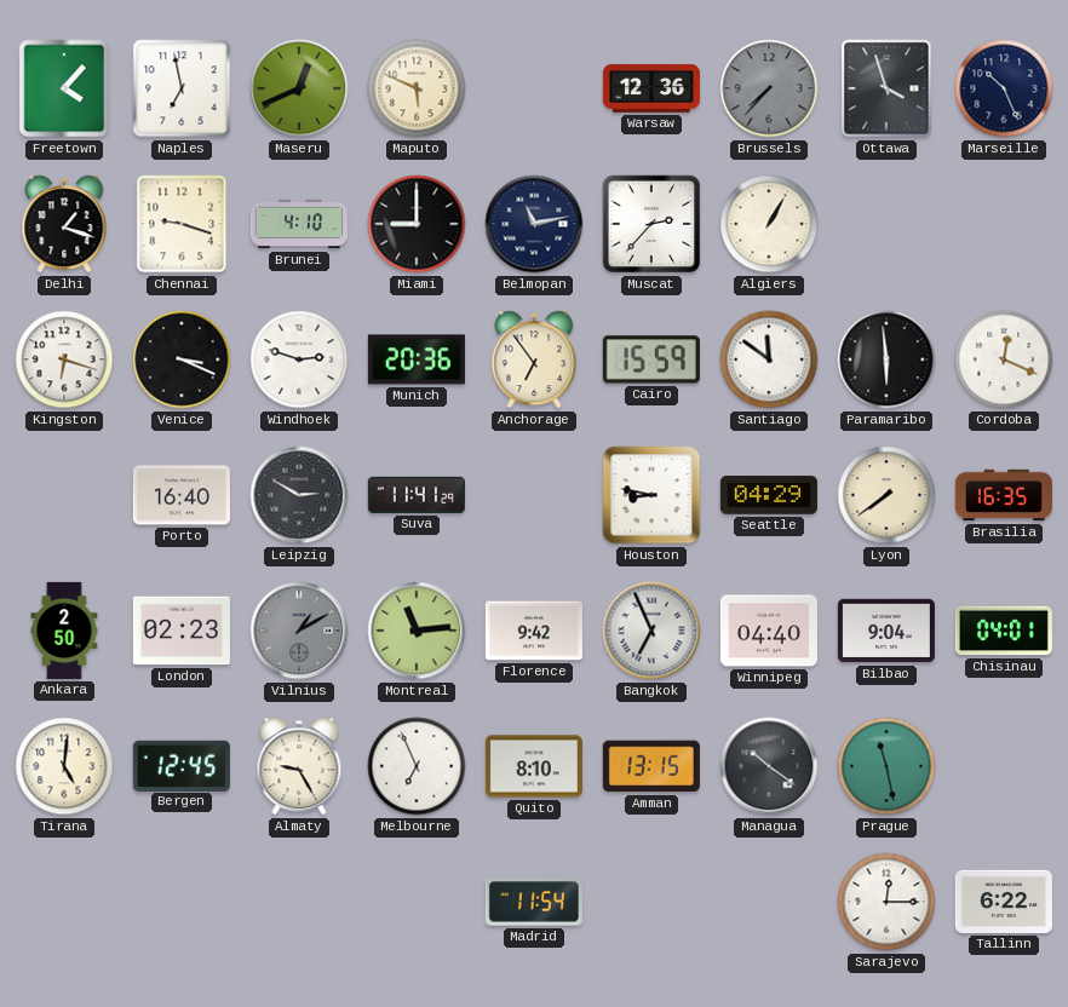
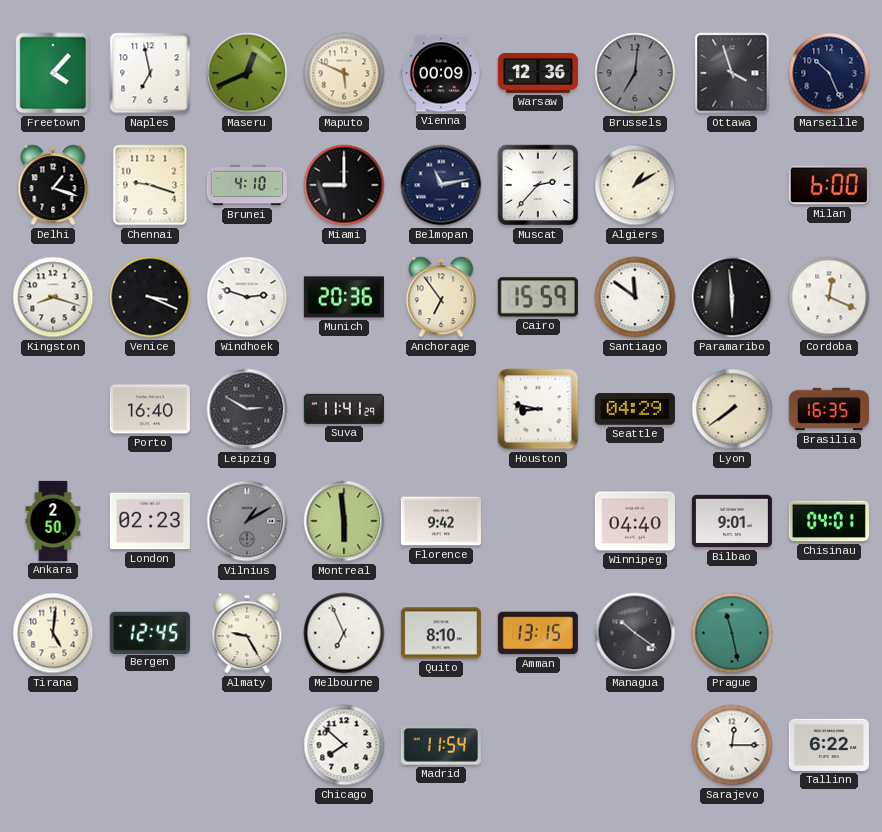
Vienna: none -> 00:09 (441, 73)
Brussels: 7:37 -> 7:01 (635, 73)
Algiers: 1:05 -> 1:10 (635, 185)
Milan: none -> 6:00 (829, 185)
Kingston: 6:18 -> 8:18 (53, 297)
Montreal: 11:14 -> 5:59 (344, 521)
Bangkok: 6:56 -> none (651, 631)
Bilbao: 9:04 -> 9:01 (732, 521)
Chicago: none -> 7:52 (344, 745)
